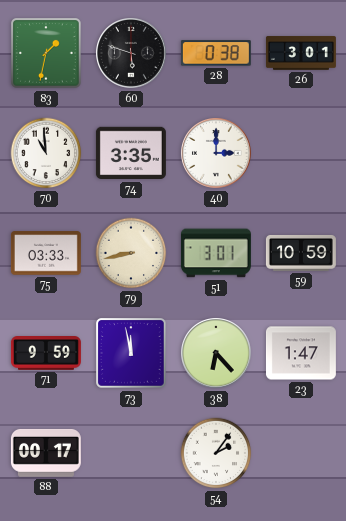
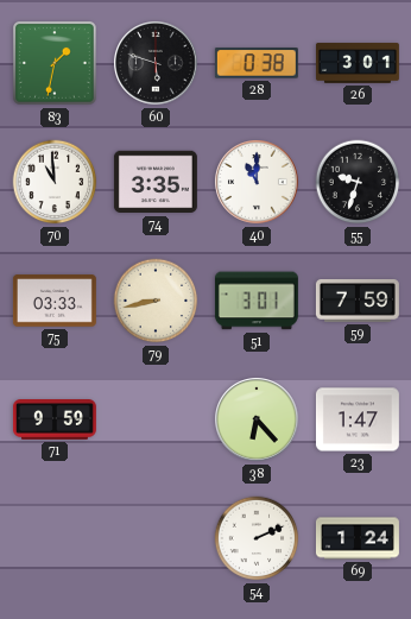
40: 3:00 -> 11:00 (258, 183)
55: none -> 9:33 (358, 182)
59: 10:59 -> 7:59 (358, 301)
73: 11:58 -> none (132, 354)
88: 00:17 -> none (46, 453)
54: 2:06 -> 2:11 (257, 538)
69: none -> 1:24 (358, 538)
